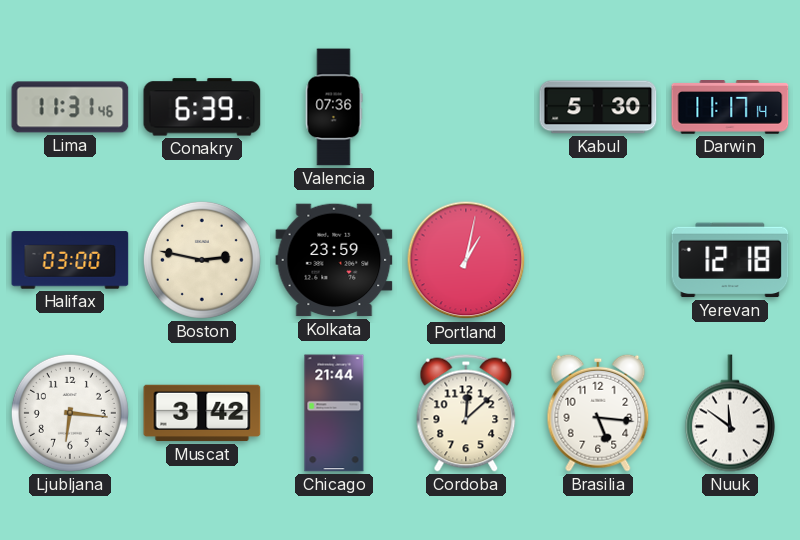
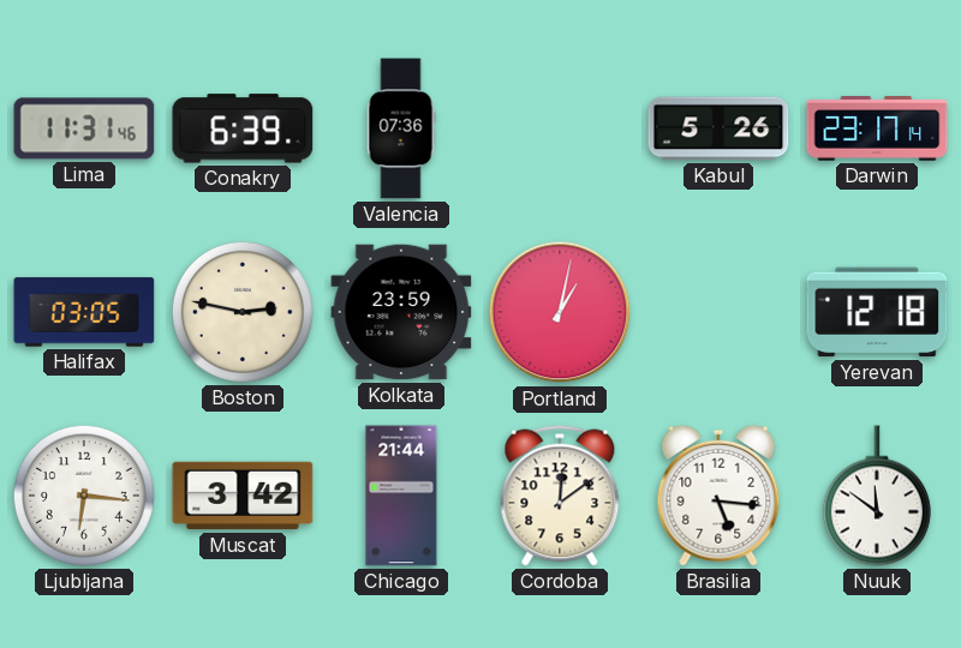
Kabul: 5:30 -> 5:26 (718, 128)
Darwin: 11:17 -> 23:17 (877, 130)
Halifax: 03:00 -> 03:05 (84, 312)
Cordoba: 12:08 -> 12:09 (560, 496)
